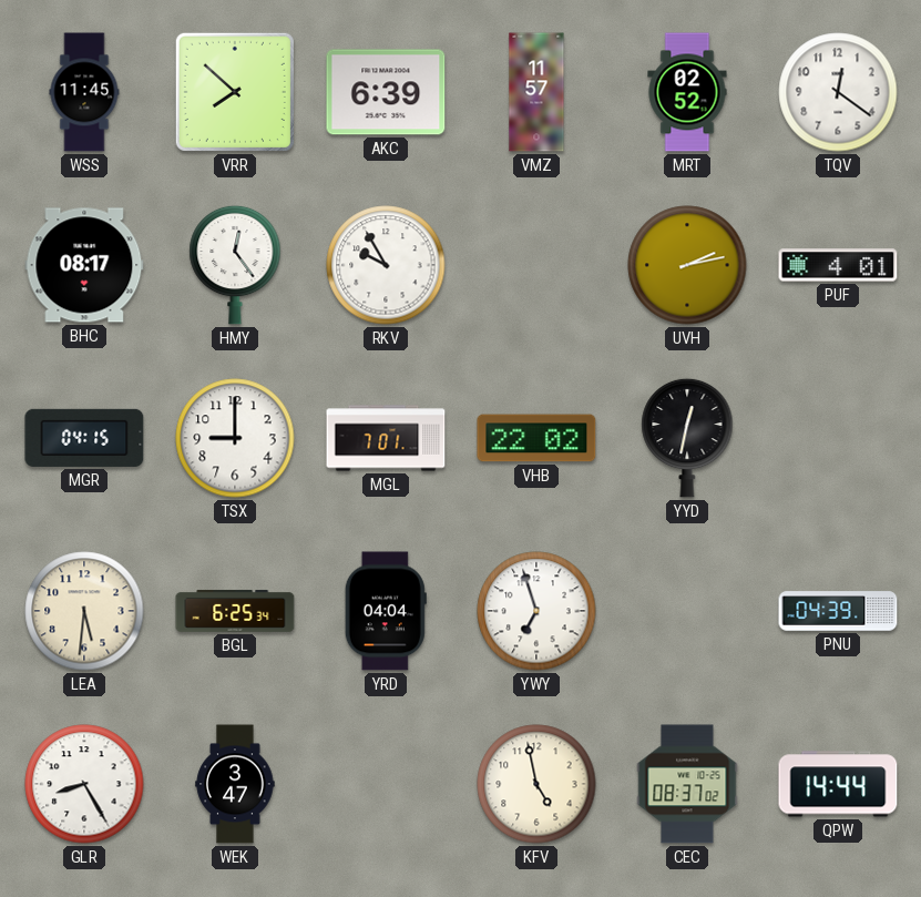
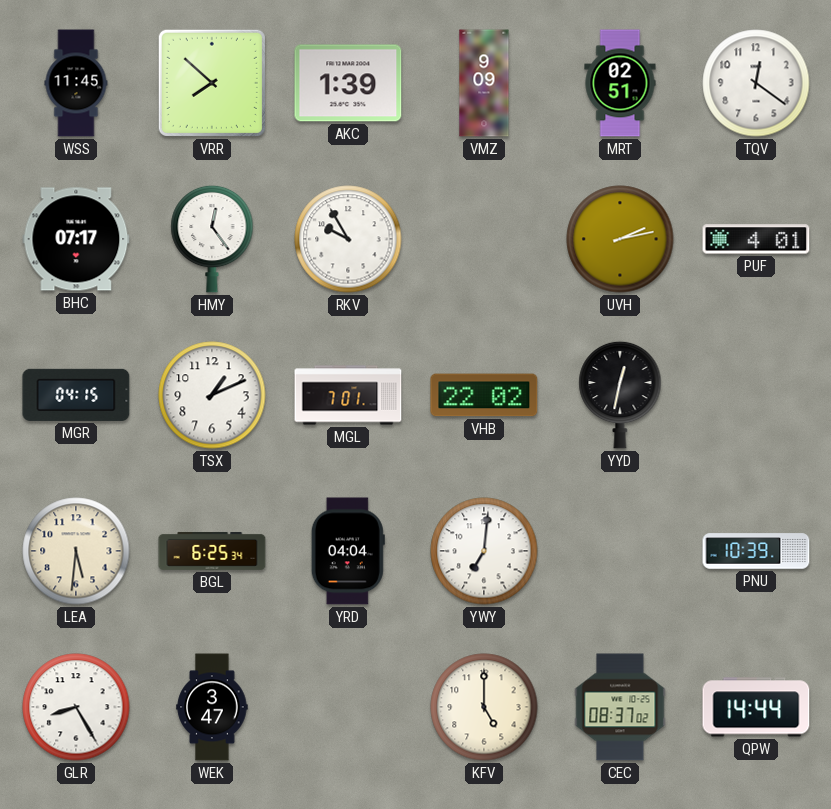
AKC: 6:39 -> 1:39 (348, 83)
VMZ: 11:57 -> 9:09 (484, 83)
MRT: 02:52 -> 02:51 (620, 83)
BHC: 08:17 -> 07:17 (76, 239)
TSX: 9:00 -> 1:11 (212, 395)
YWY: 6:57 -> 7:01 (484, 551)
PNU: 04:39 -> 10:39 (756, 551)
KFV: 4:58 -> 5:00 (484, 707)
